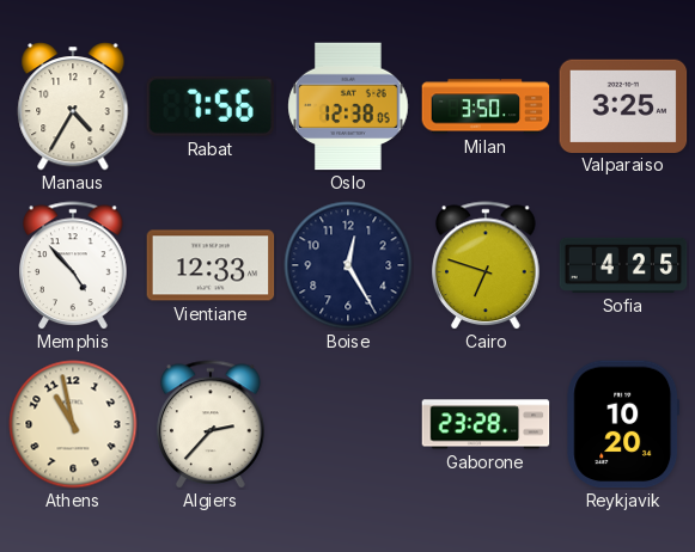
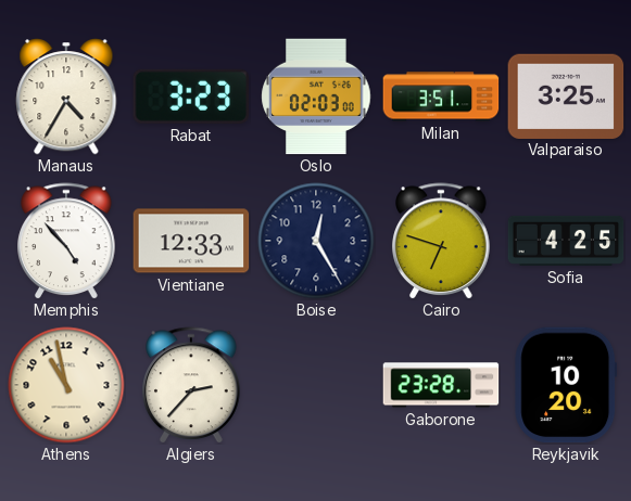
Rabat: 7:56 -> 3:23 (191, 97)
Oslo: 12:38 -> 02:03 (316, 97)
Milan: 3:50 -> 3:51 (441, 97)
